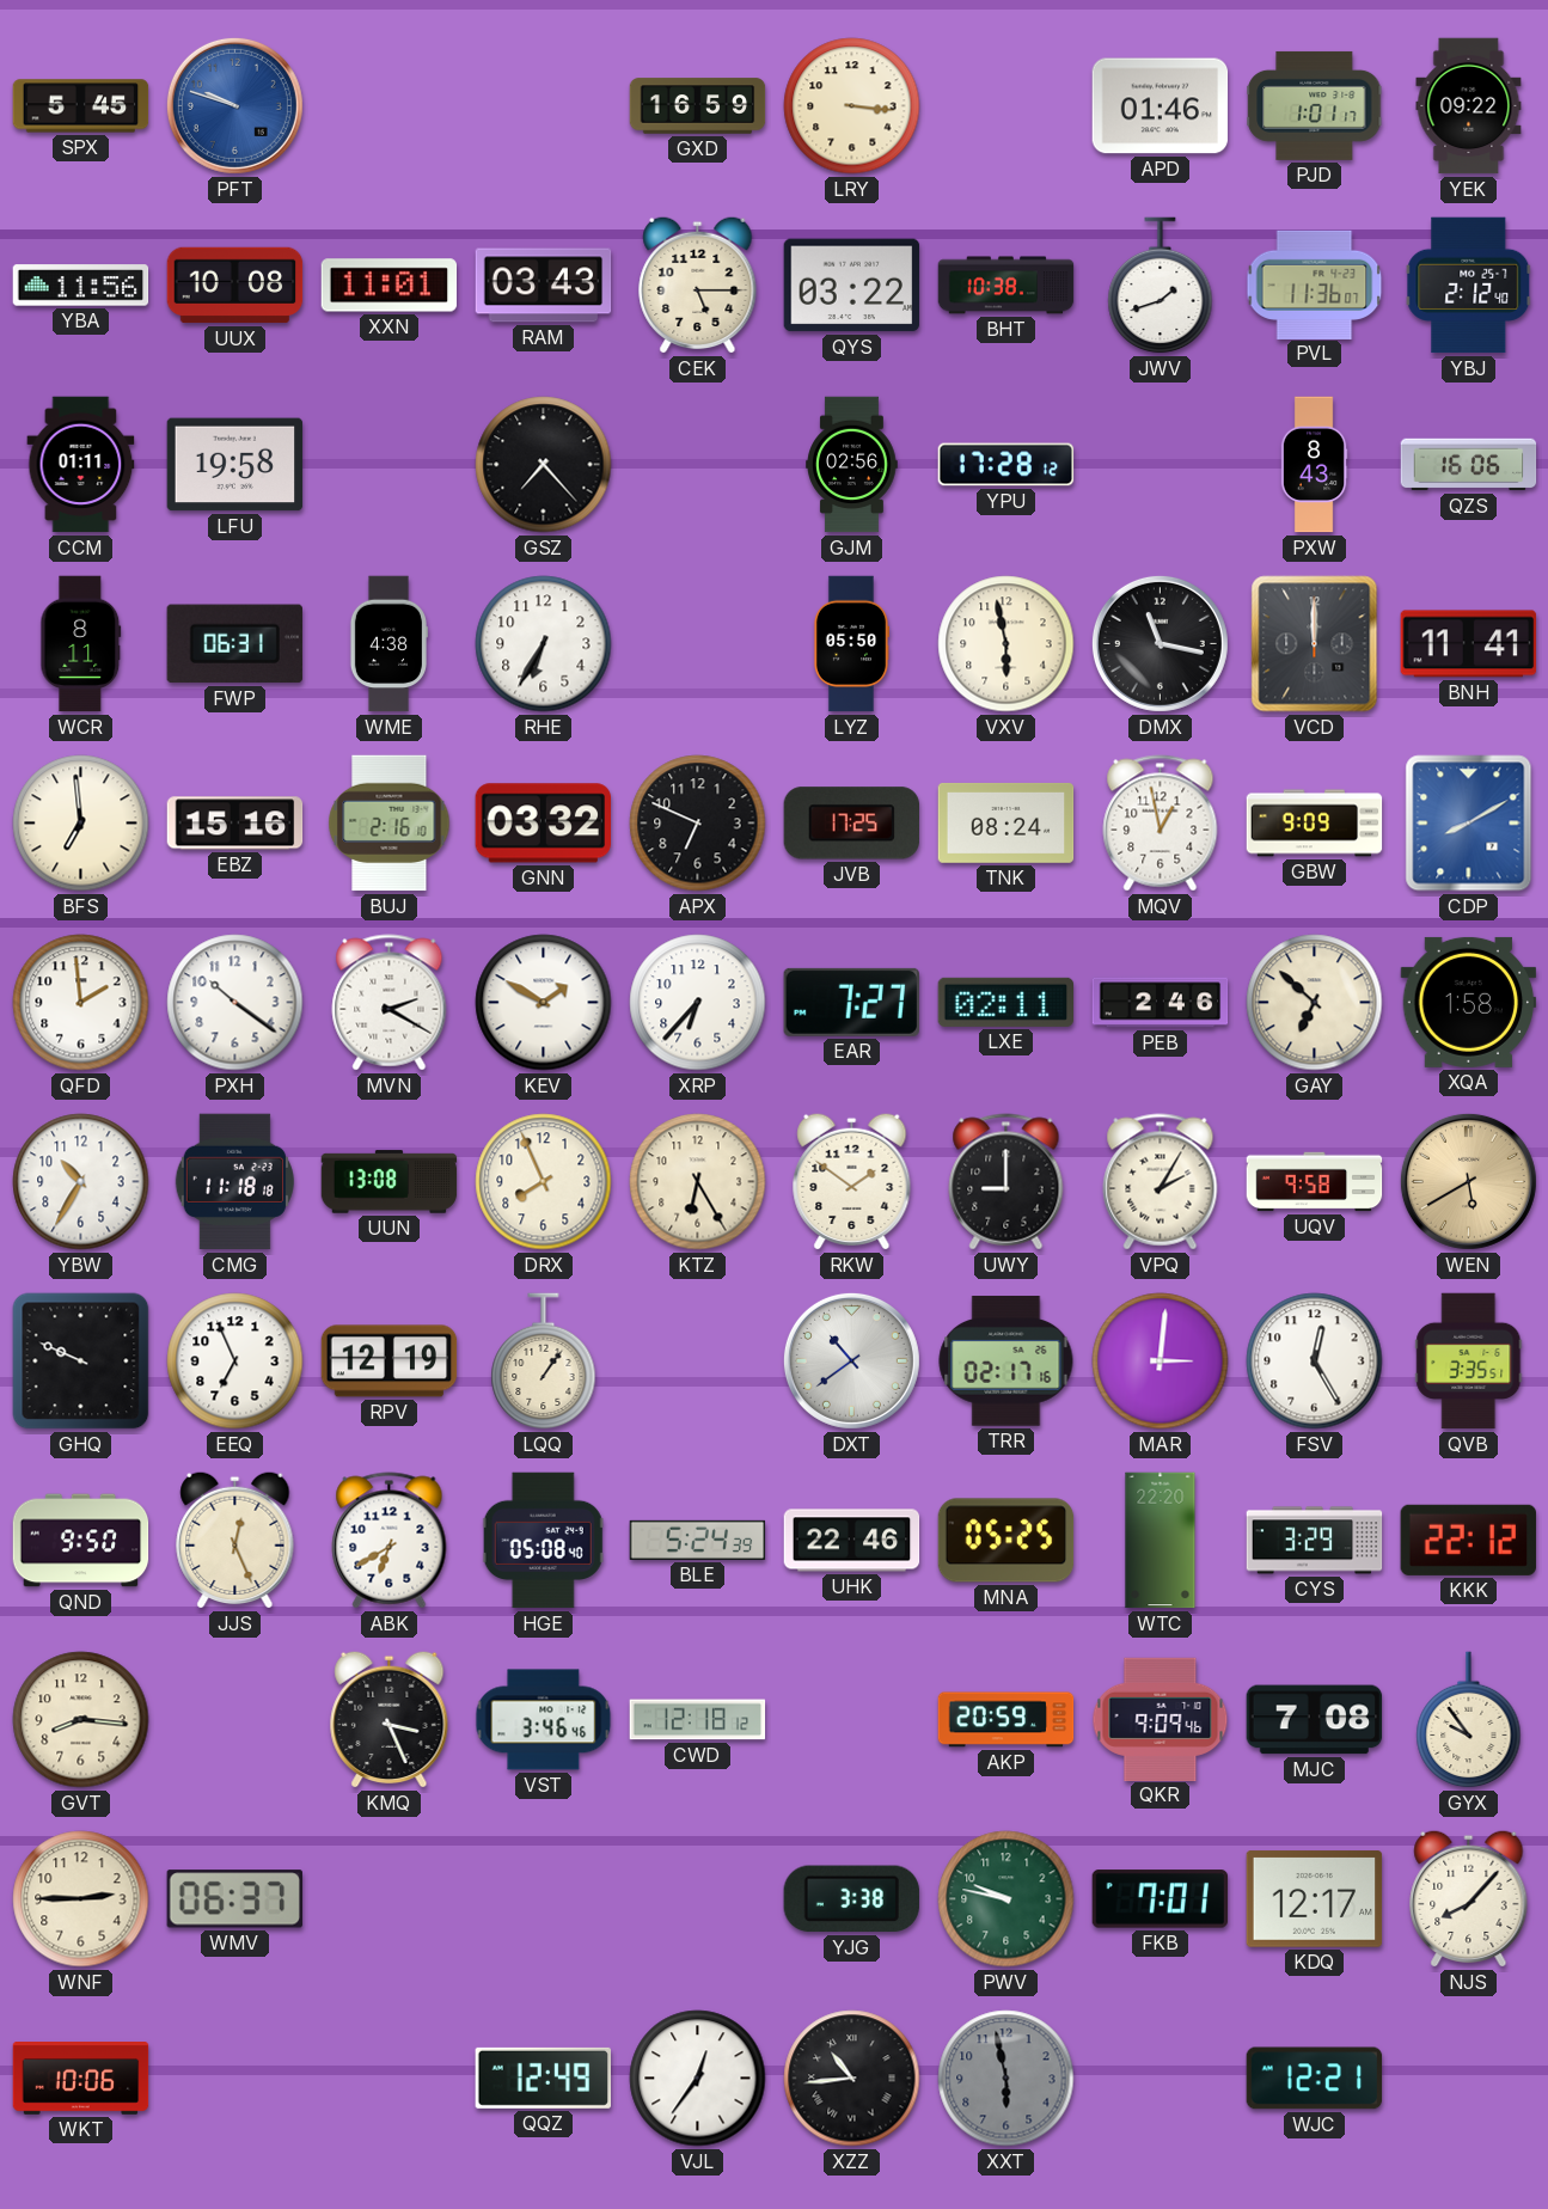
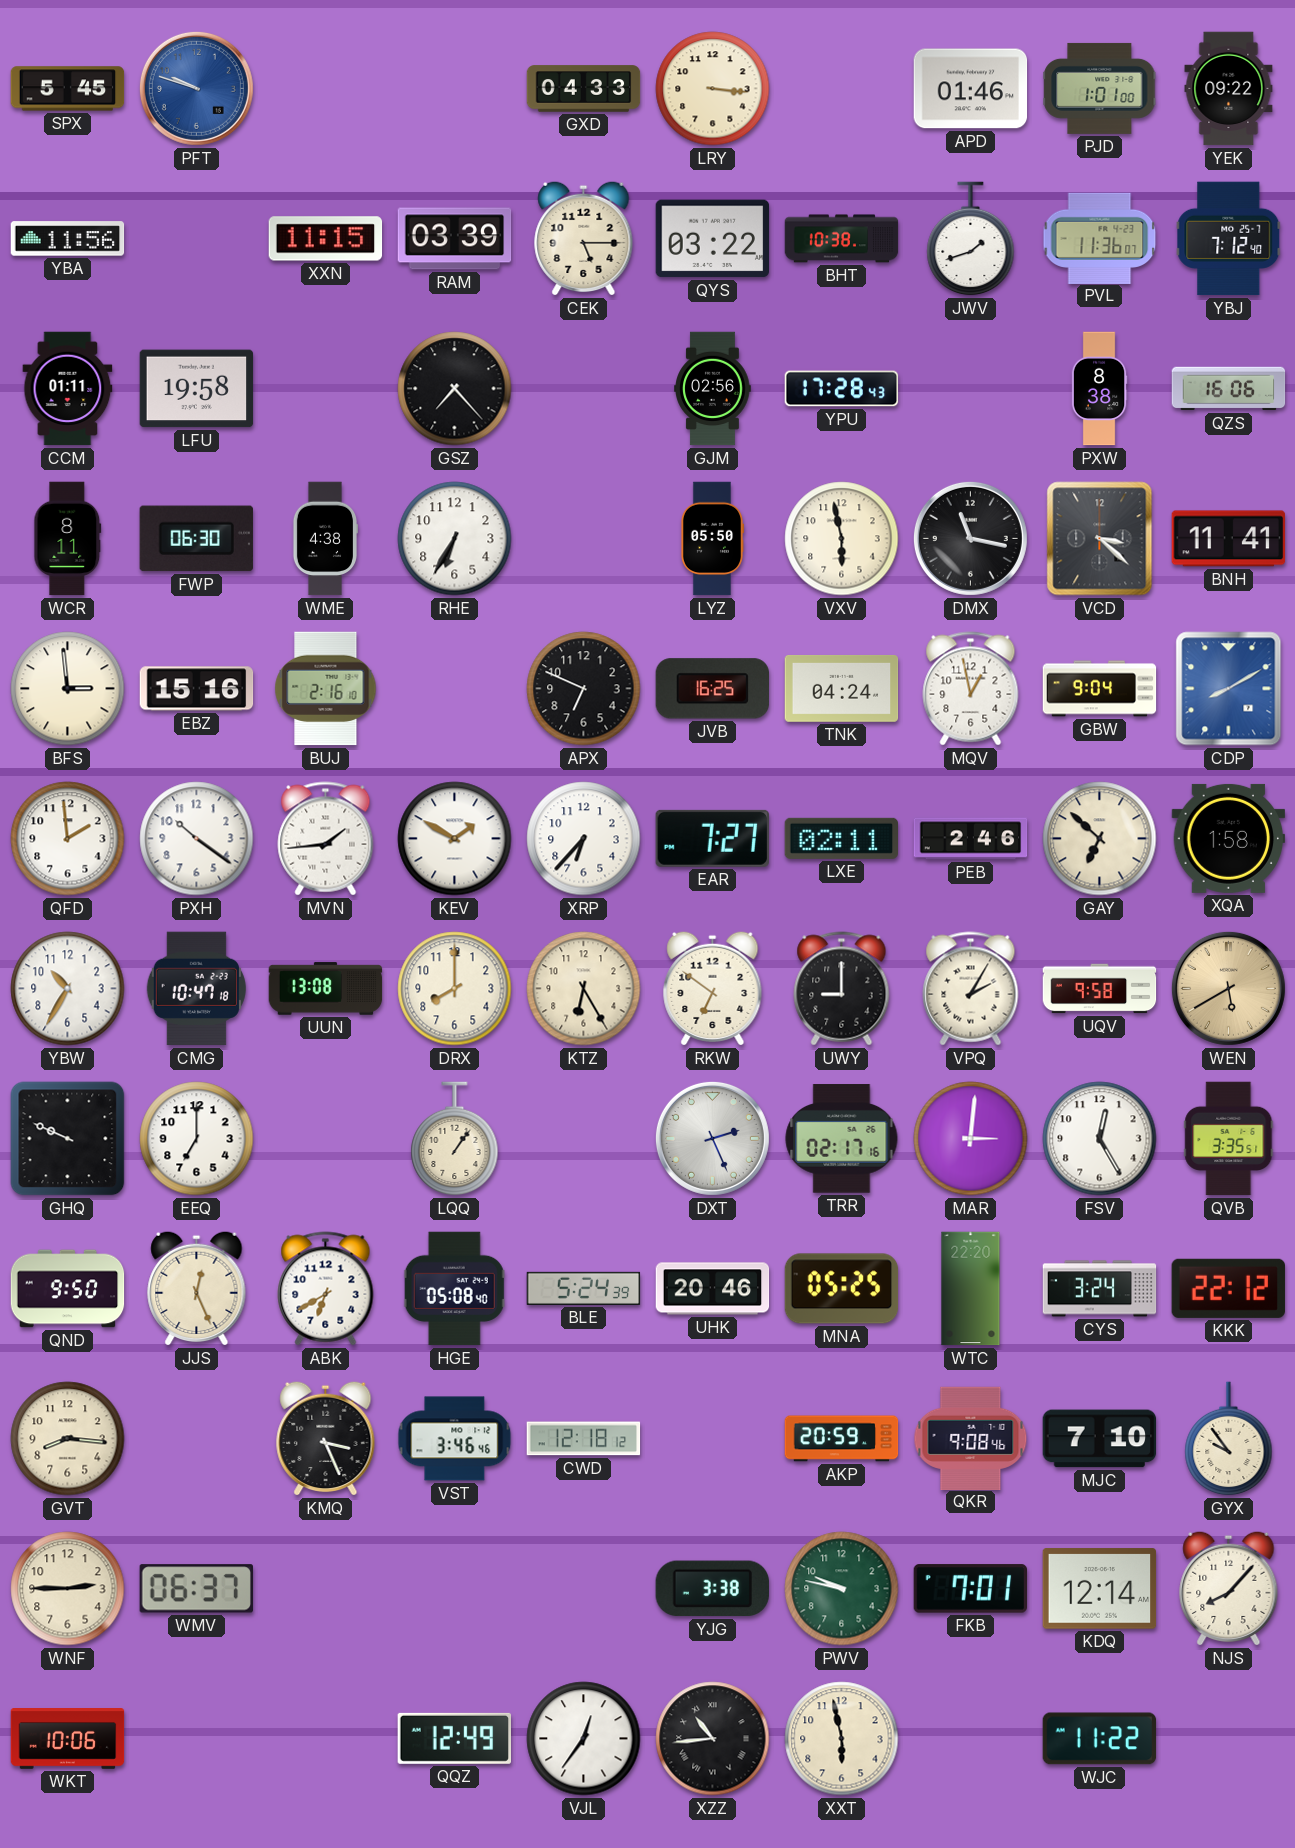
GXD: 16:59 -> 04:33 (584, 89)
PJD: 1:01:17 -> 1:01:00 (1100, 88)
UUX: 10:08 -> none (235, 286)
XXN: 11:01 -> 11:15 (326, 239)
RAM: 03:43 -> 03:39 (455, 239)
YBJ: 2:12 -> 7:12 (1229, 239)
YPU: 17:28:12 -> 17:28:43 (842, 389)
PXW: 8:43 -> 8:38 (1099, 389)
FWP: 06:31 -> 06:30 (196, 539)
VCD: 12:00 -> 3:22 (1100, 539)
BFS: 6:59 -> 2:59 (68, 689)
GNN: 03:32 -> none (543, 824)
JVB: 17:25 -> 16:25 (712, 689)
TNK: 08:24 -> 04:24 (842, 688)
GBW: 9:09 -> 9:04 (1100, 689)
MVN: 2:20 -> 1:44 (326, 839)
CMG: 11:18 -> 10:47 (196, 989)
DRX: 7:56 -> 8:00 (455, 989)
RKW: 1:51 -> 6:51 (713, 988)
EEQ: 6:56 -> 7:00 (197, 1139)
RPV: 12:19 -> none (390, 1361)
DXT: 10:39 -> 2:26 (712, 1138)
UHK: 22:46 -> 20:46 (713, 1289)
CYS: 3:29 -> 3:24 (1100, 1289)
QKR: 9:09 -> 9:08 (971, 1438)
MJC: 7:08 -> 7:10 (1100, 1439)
KDQ: 12:17 -> 12:14 (1100, 1589)
XXT dial: grey -> cream (842, 1739)
WJC: 12:21 -> 11:22 (1100, 1739)
